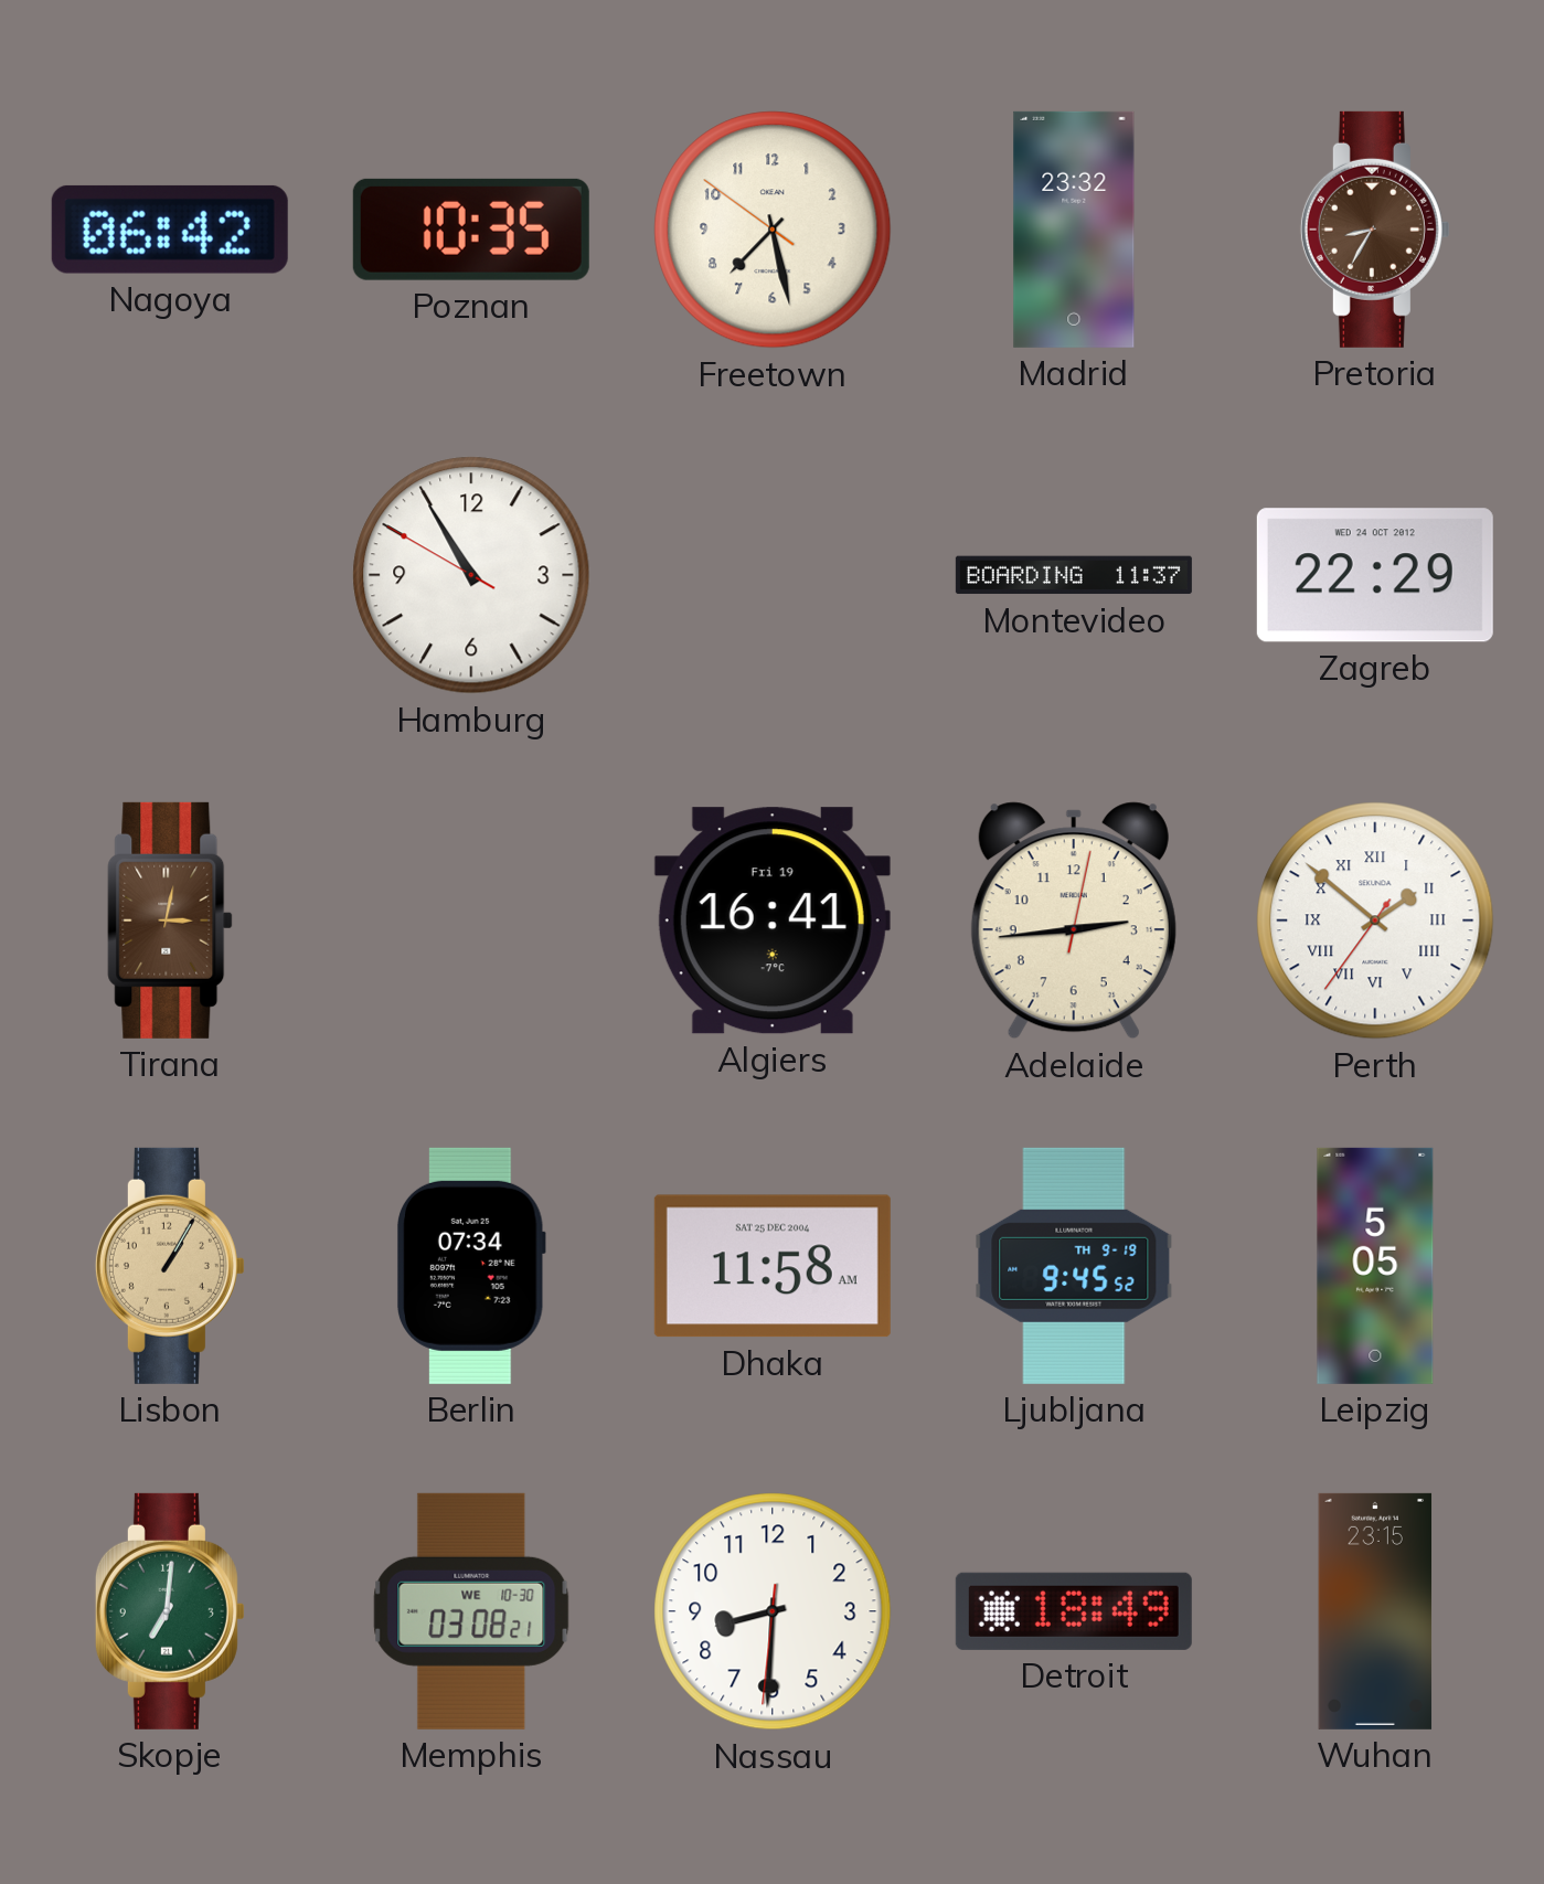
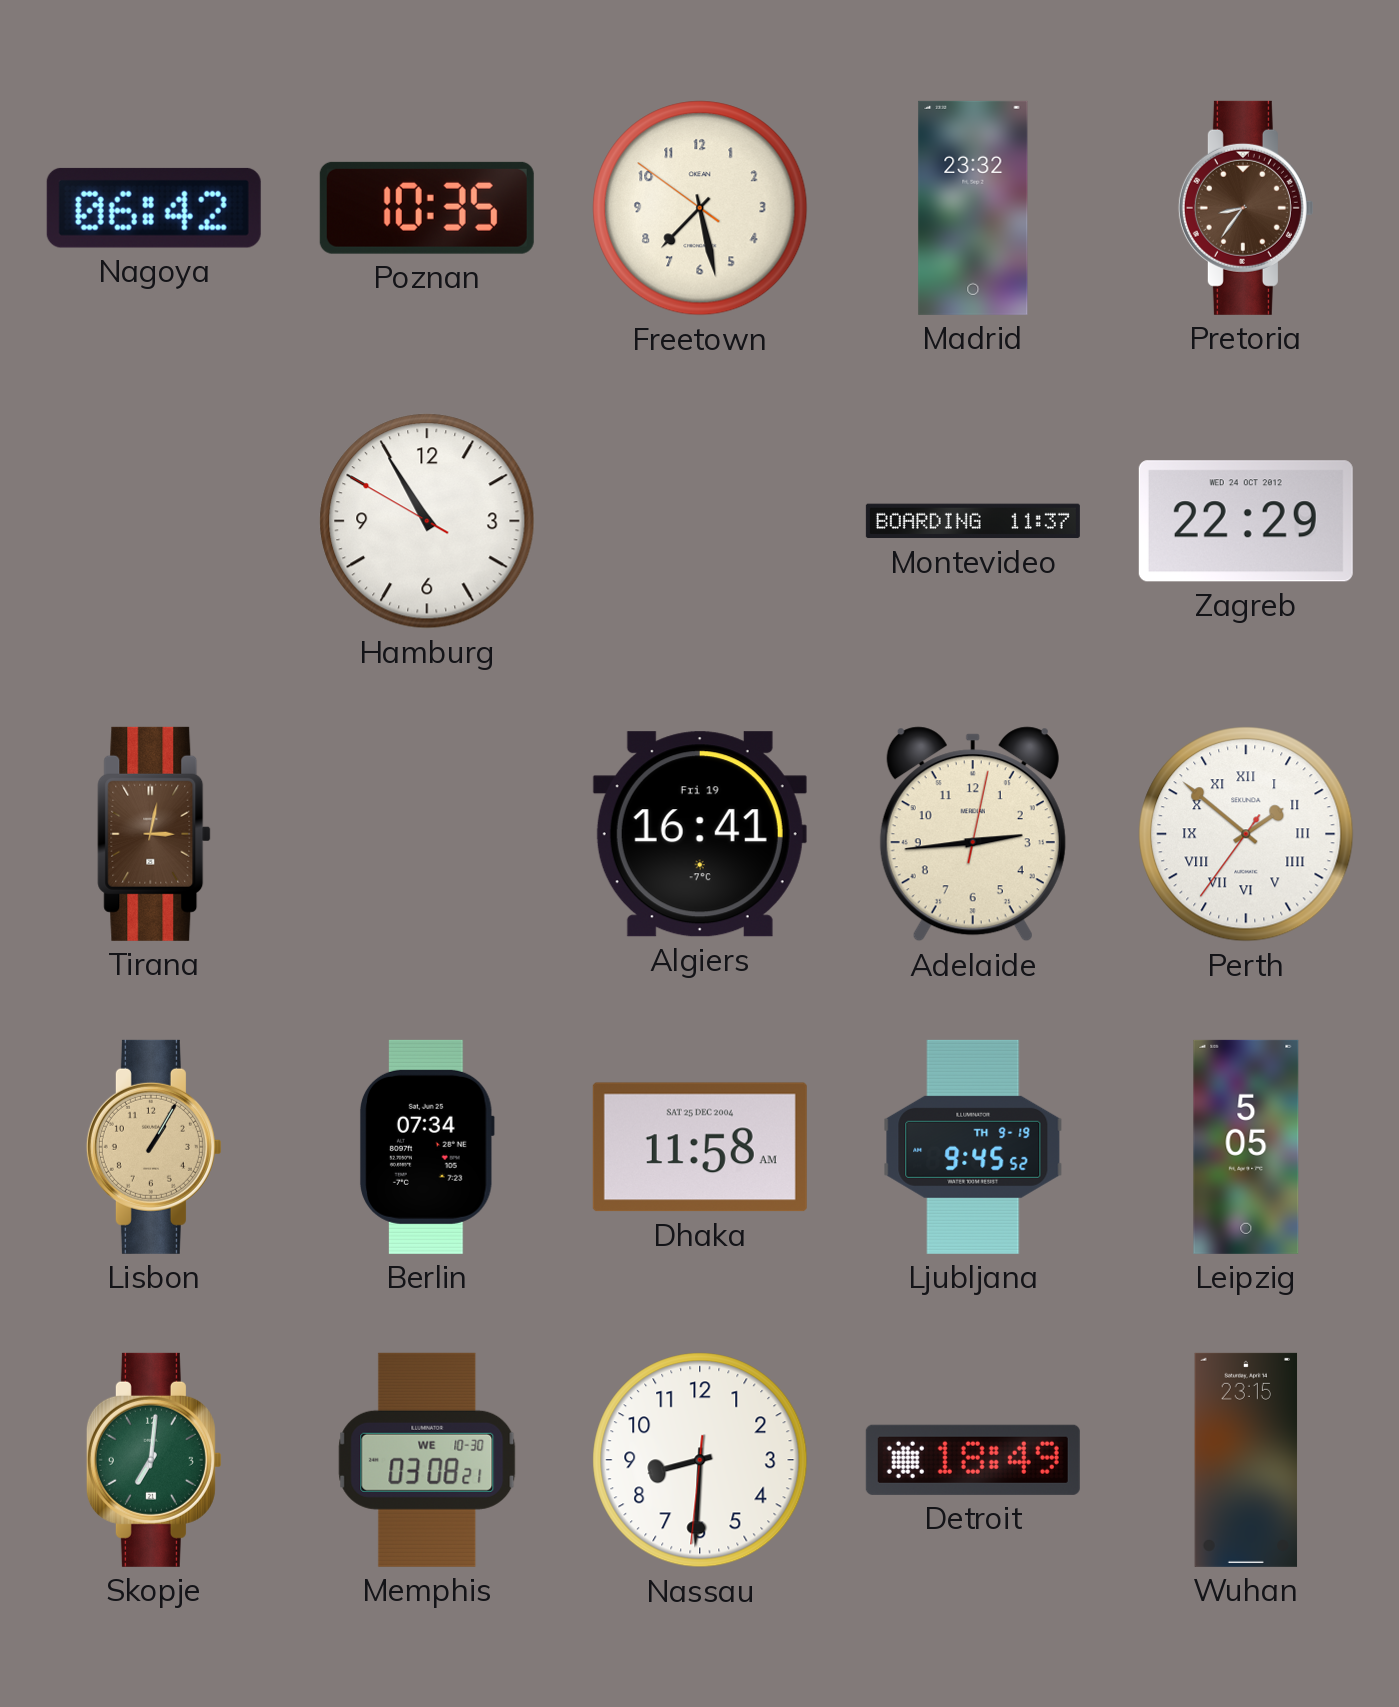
Pretoria: 8:35 -> 8:36 (1246, 208)
